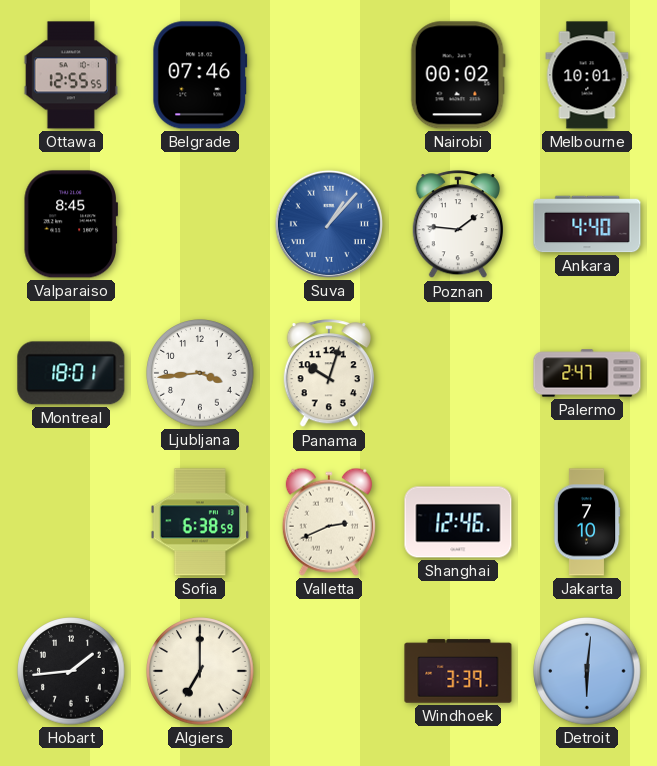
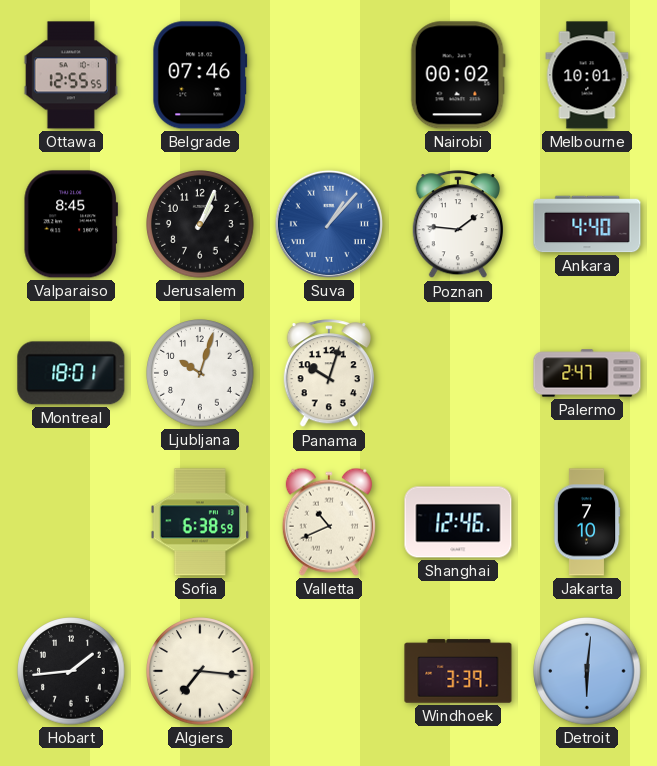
Jerusalem: none -> 1:04 (200, 224)
Ljubljana: 3:44 -> 10:03 (200, 373)
Valletta: 2:41 -> 10:41 (329, 522)
Algiers: 7:00 -> 7:16 (200, 671)
